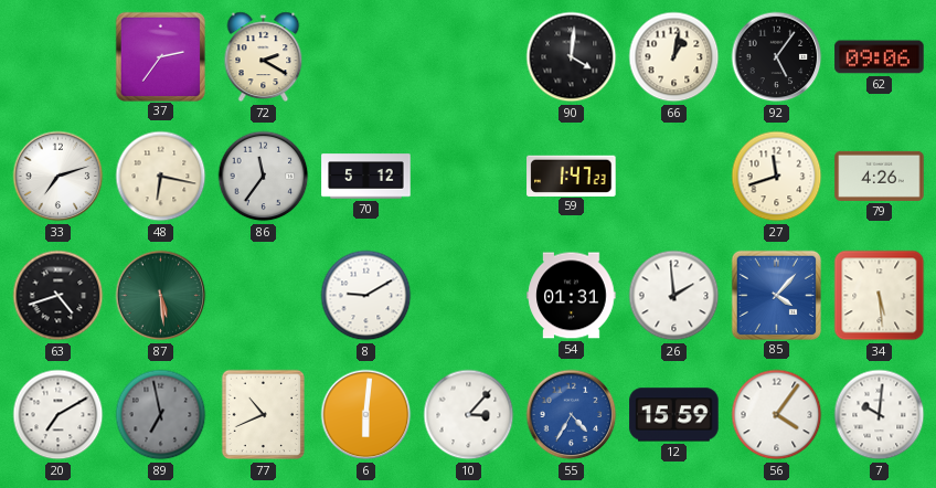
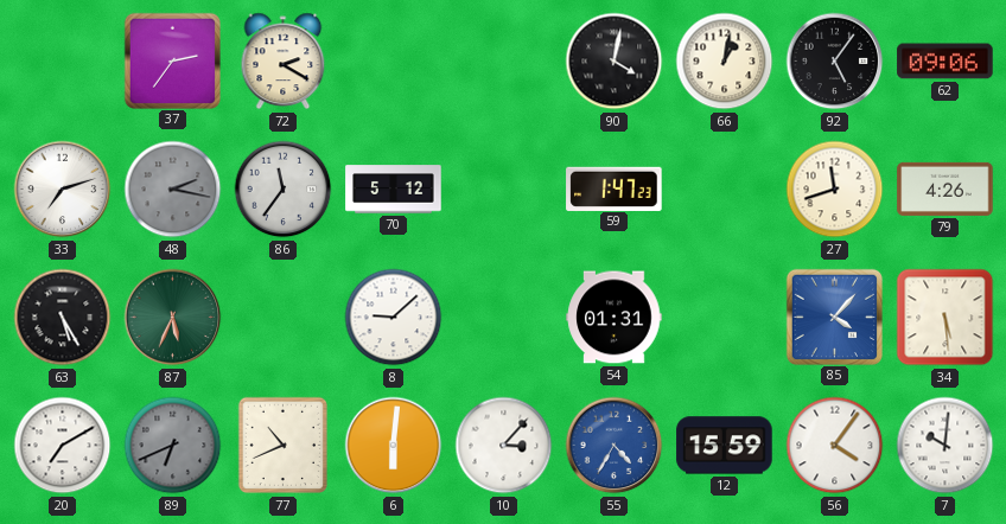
90: 4:01 -> 4:02 (615, 62)
48: 6:17 -> 2:17 (173, 190)
48 dial: cream -> grey (173, 190)
63: 4:42 -> 5:25 (63, 318)
87: 5:29 -> 5:34 (173, 318)
8: 9:10 -> 9:08 (394, 318)
26: 1:59 -> none (674, 296)
89: 6:58 -> 6:41 (173, 446)
